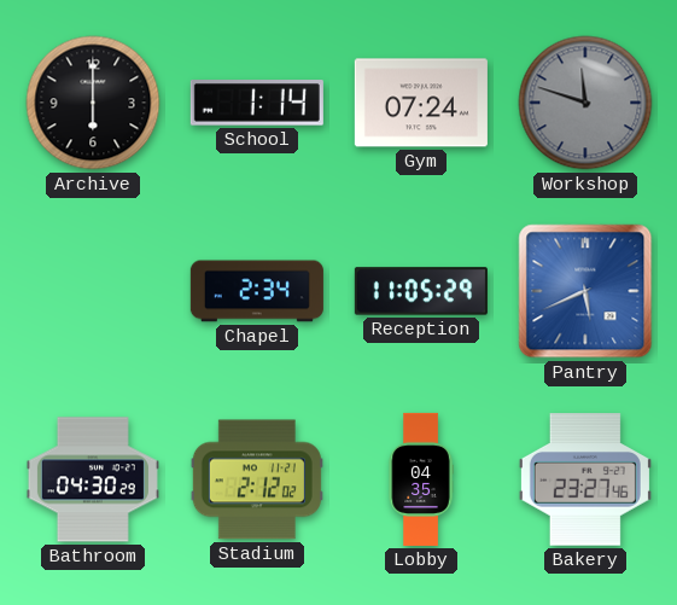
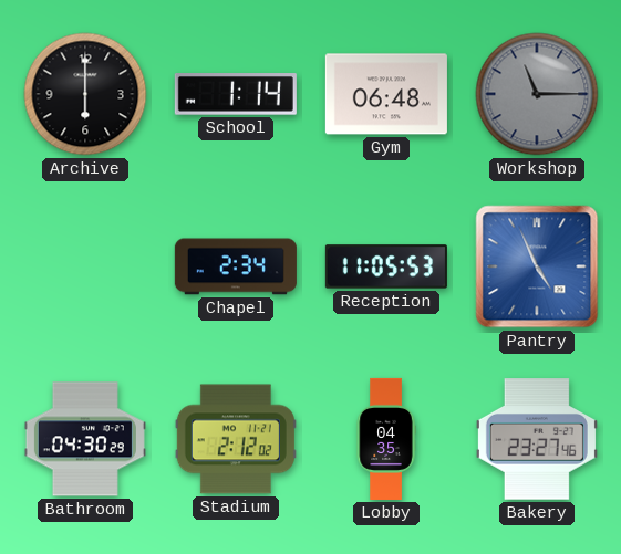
Gym: 07:24 -> 06:48 (386, 94)
Workshop: 11:48 -> 11:15 (537, 94)
Reception: 11:05:29 -> 11:05:53 (386, 266)
Pantry: 5:41 -> 4:56 (537, 266)
